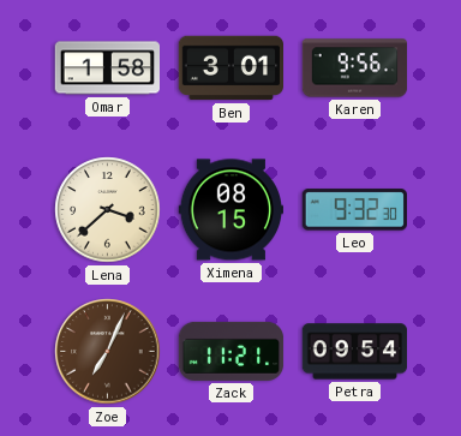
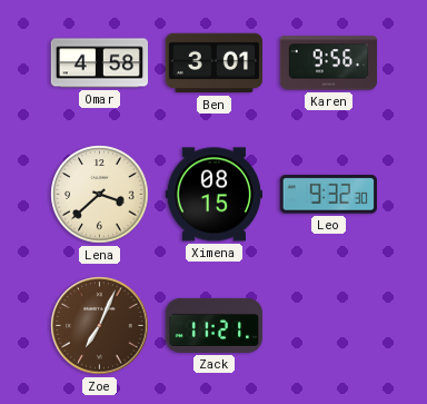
Omar: 1:58 -> 4:58 (99, 63)
Petra: 09:54 -> none (354, 352)
